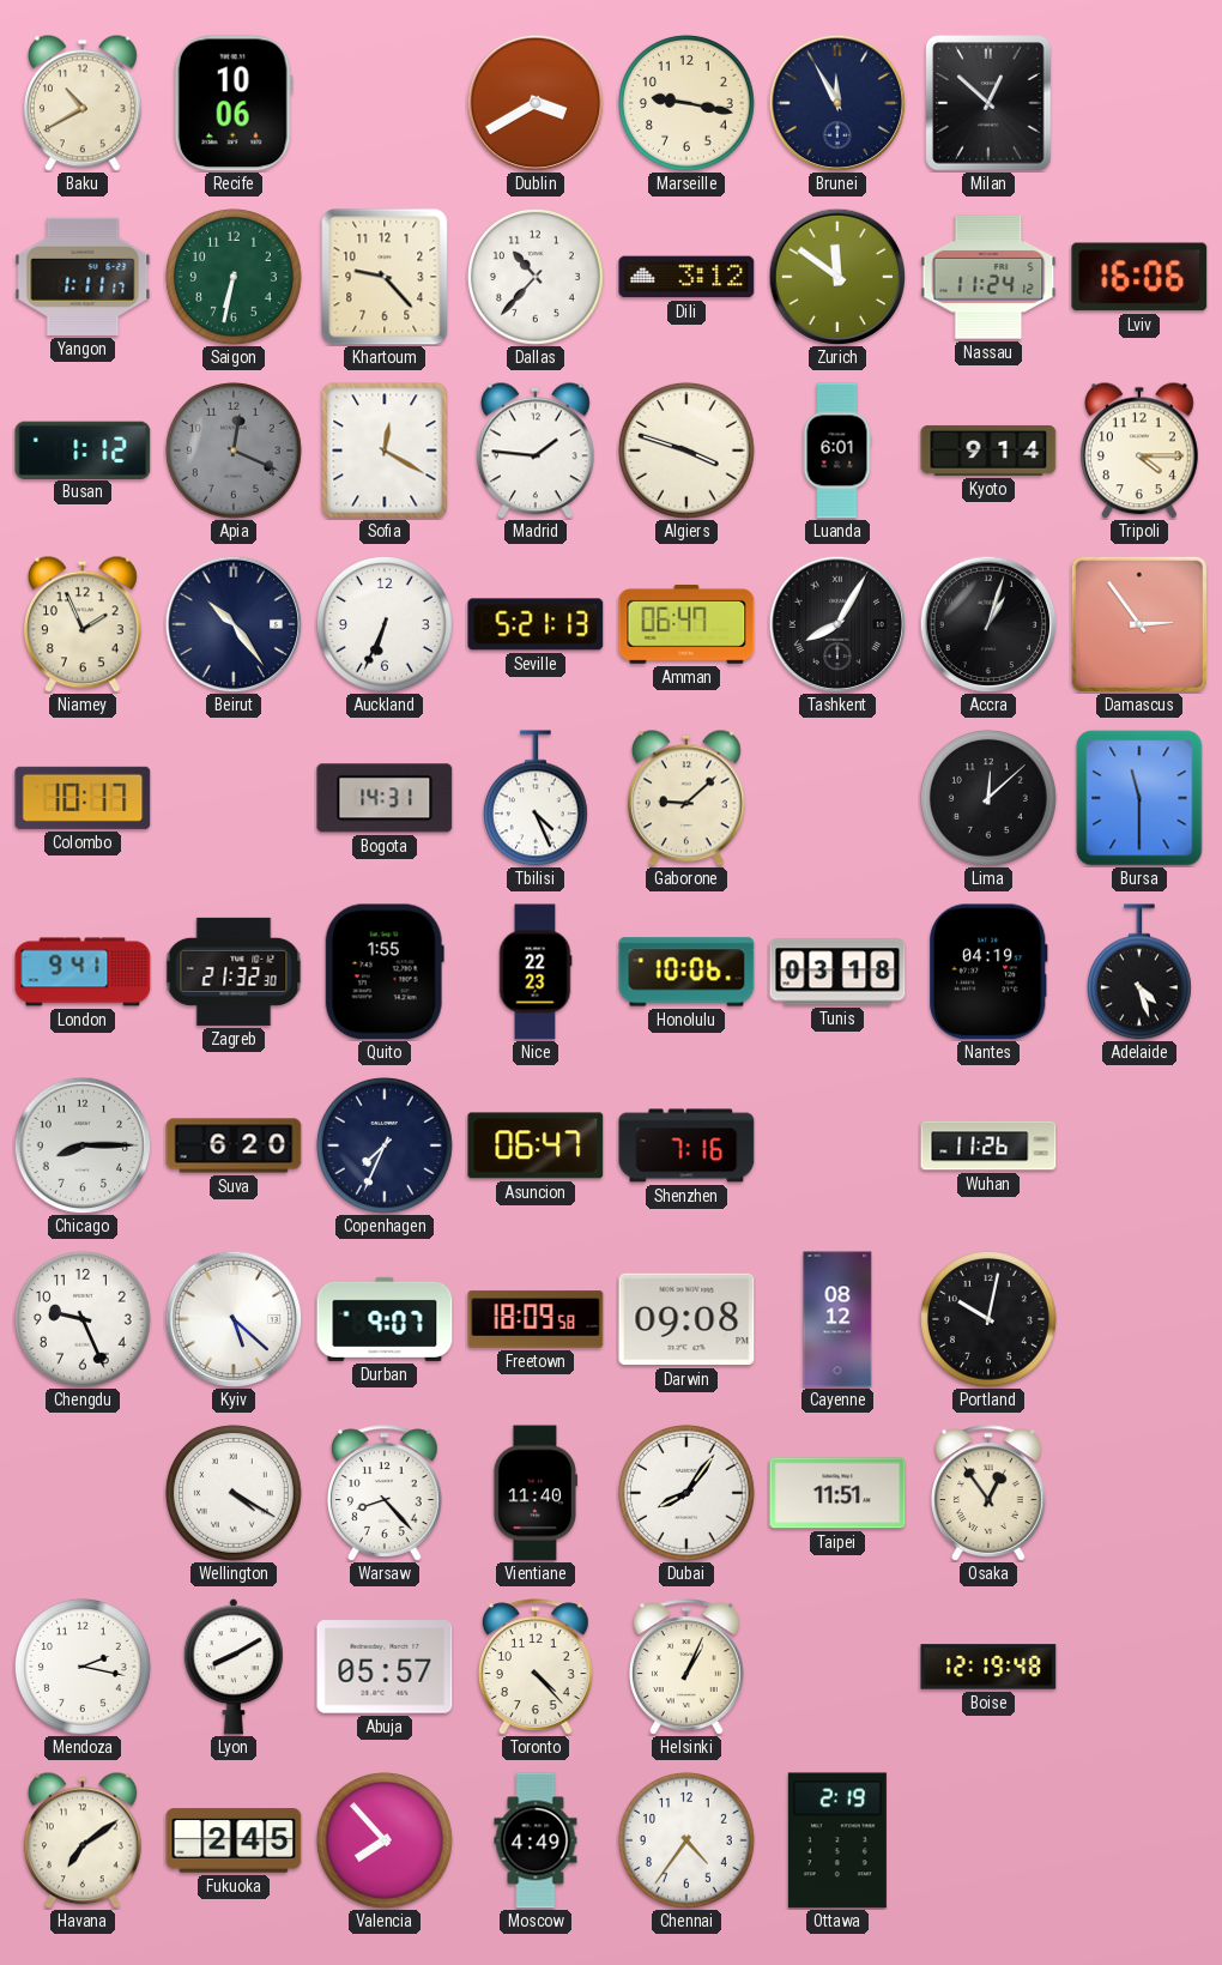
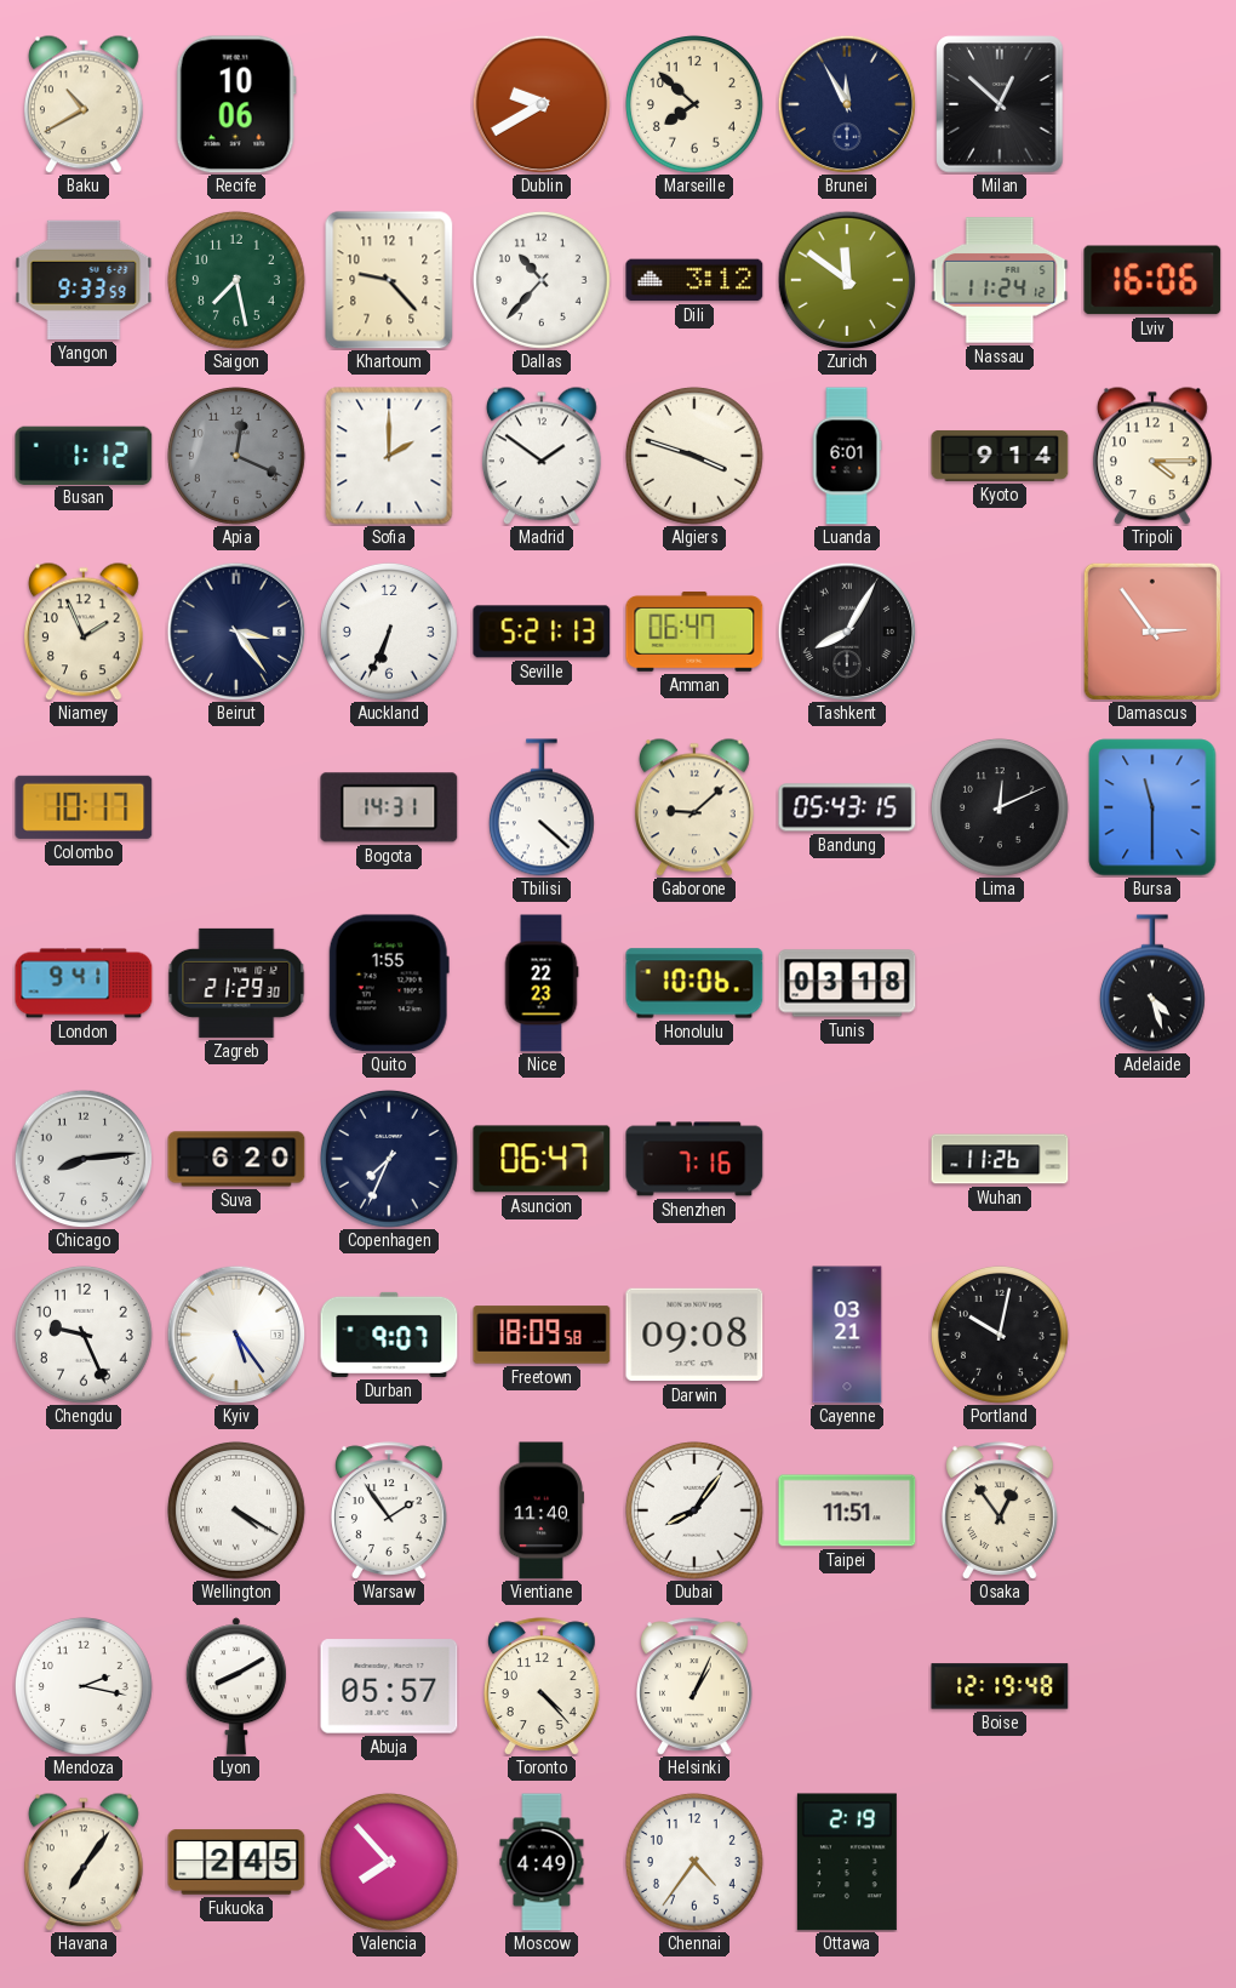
Dublin: 3:40 -> 9:40 (542, 104)
Marseille: 9:17 -> 7:52 (694, 104)
Yangon: 1:11 -> 9:33 (84, 280)
Saigon: 6:32 -> 7:28 (236, 280)
Sofia: 12:20 -> 2:00 (389, 456)
Madrid: 1:46 -> 1:51 (542, 456)
Beirut: 10:24 -> 3:24 (236, 632)
Accra: 1:03 -> none (988, 624)
Tbilisi: 4:26 -> 4:22 (542, 807)
Bandung: none -> 05:43 (847, 807)
Lima: 12:08 -> 12:11 (1000, 807)
Zagreb: 21:32 -> 21:29 (236, 983)
Nantes: 04:19 -> none (990, 972)
Chicago: 8:15 -> 8:14 (84, 1159)
Kyiv: 5:22 -> 5:24 (236, 1335)
Cayenne: 08:12 -> 03:21 (847, 1335)
Warsaw: 8:23 -> 1:54 (390, 1510)
Havana: 7:09 -> 7:06 (84, 1862)
